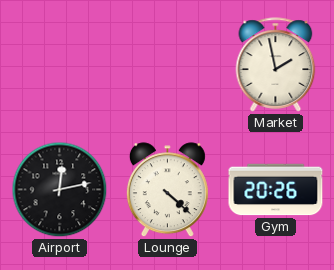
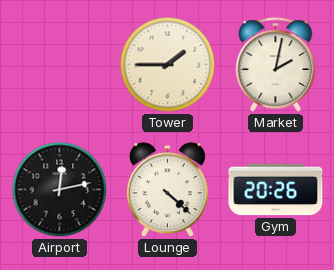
Tower: none -> 1:45 (168, 65)
Market: 1:58 -> 2:02 (276, 65)
